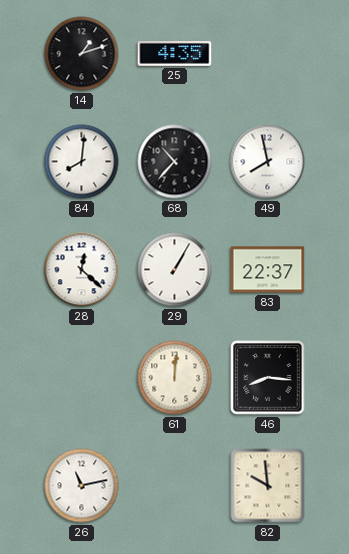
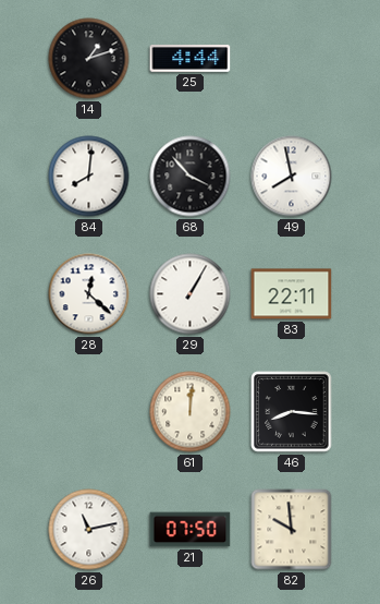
25: 4:35 -> 4:44 (191, 59)
68: 10:37 -> 3:53 (191, 177)
83: 22:37 -> 22:11 (292, 294)
21: none -> 07:50 (191, 530)
